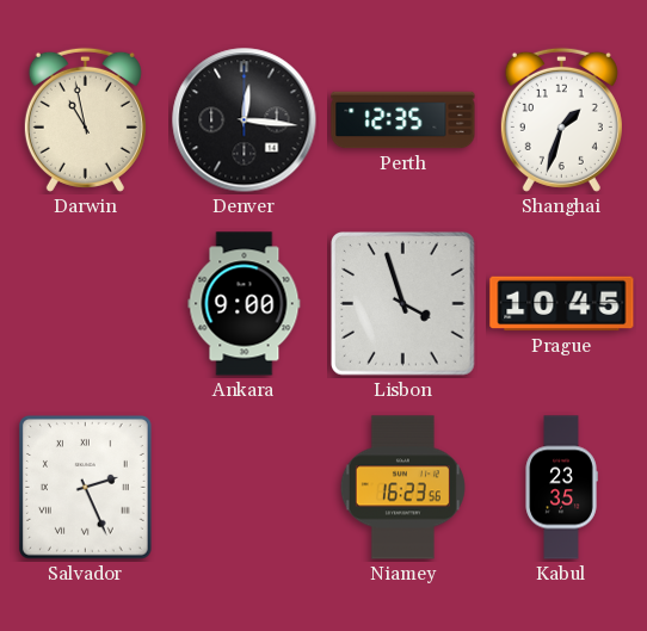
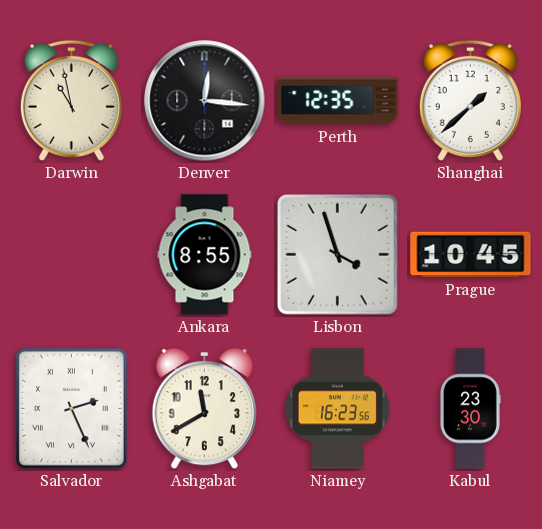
Shanghai: 1:33 -> 1:38 (470, 100)
Ankara: 9:00 -> 8:55 (205, 255)
Ashgabat: none -> 11:40 (204, 409)
Kabul: 23:35 -> 23:30 (470, 409)
